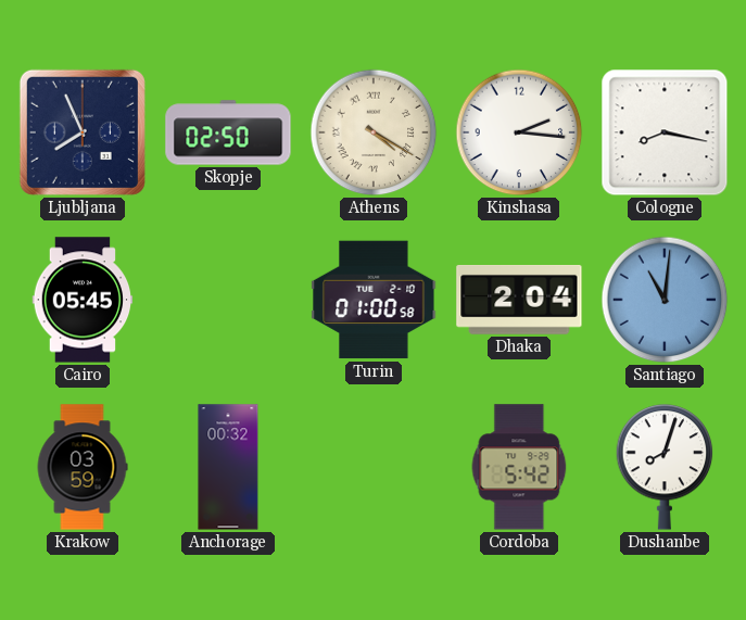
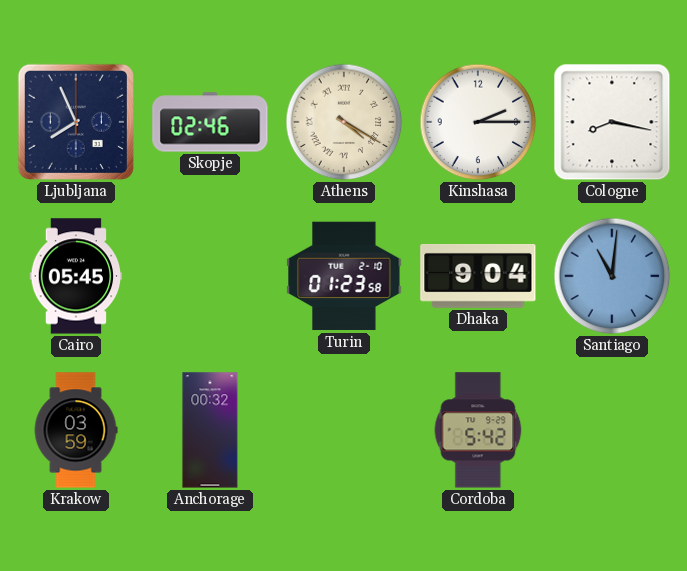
Skopje: 02:50 -> 02:46 (210, 122)
Kinshasa: 2:16 -> 2:15 (478, 122)
Turin: 01:00 -> 01:23 (344, 276)
Dhaka: 2:04 -> 9:04 (478, 277)
Dushanbe: 8:03 -> none (665, 467)
